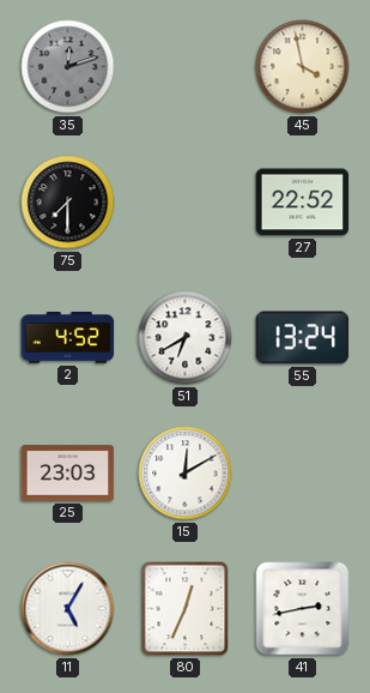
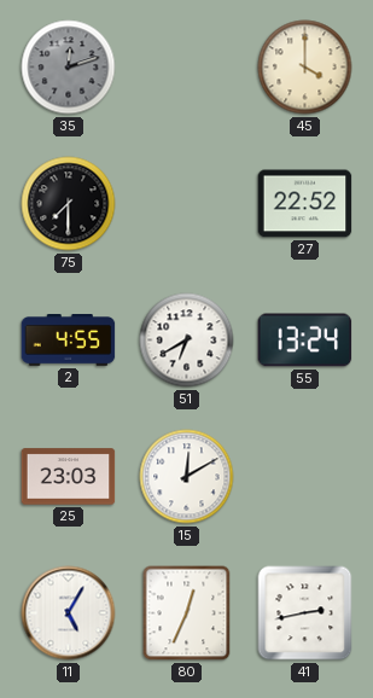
45: 3:58 -> 4:00 (305, 68)
2: 4:52 -> 4:55 (69, 341)
